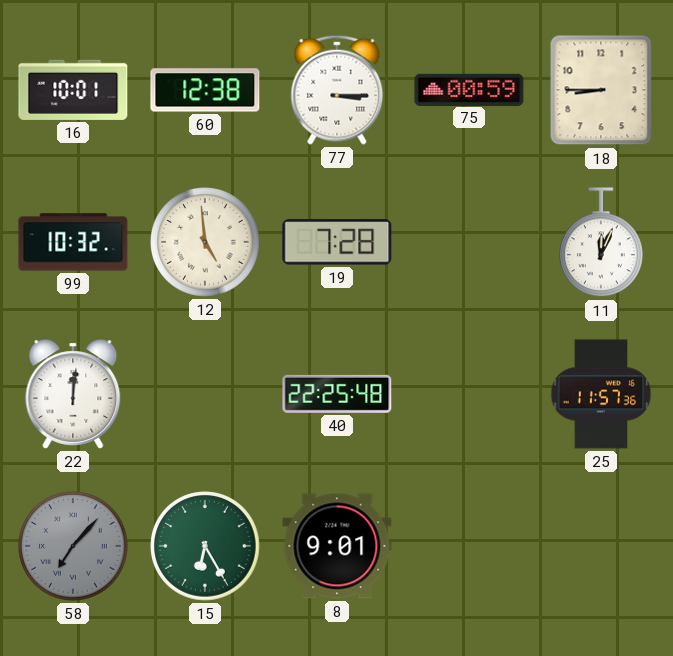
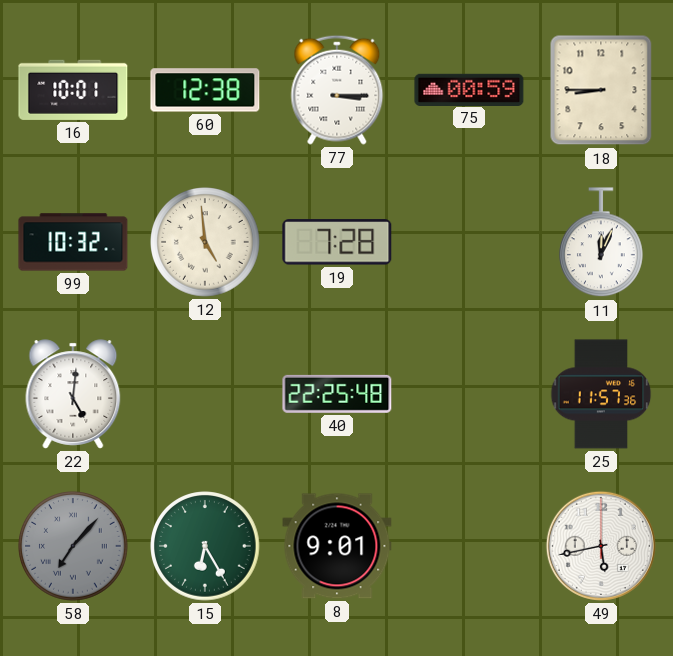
22: 12:01 -> 5:01 (73, 394)
49: none -> 5:43 (601, 546)
